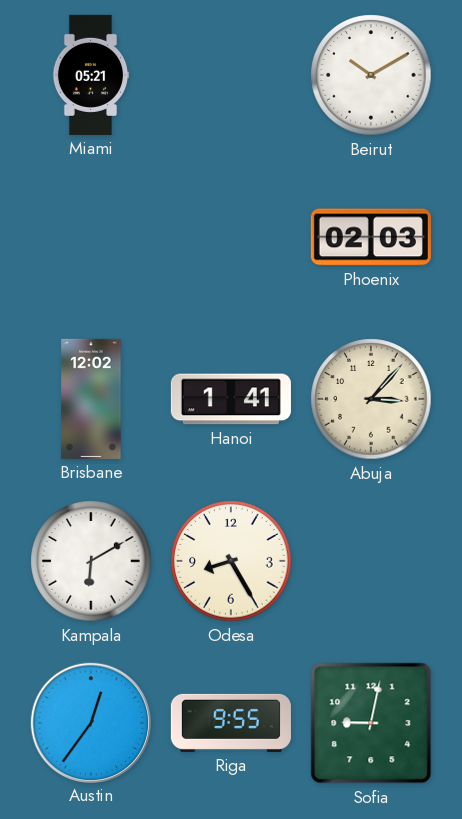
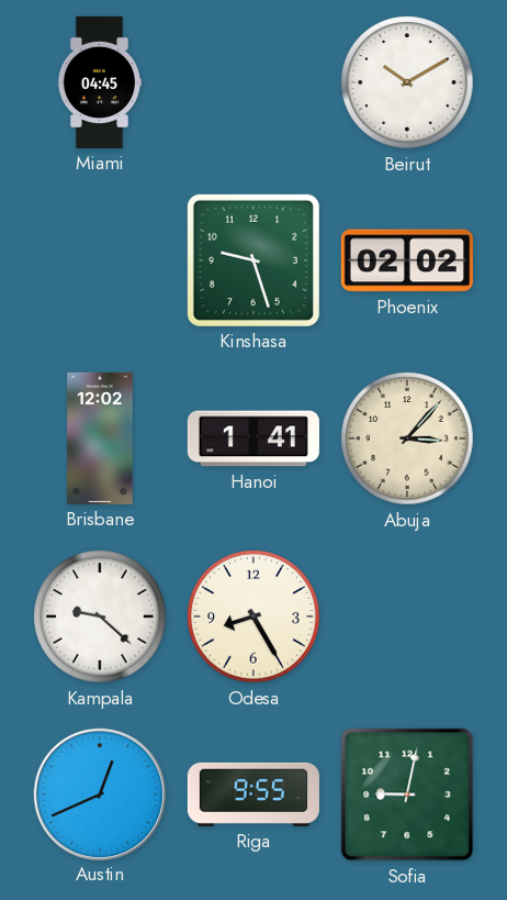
Miami: 05:21 -> 04:45 (100, 82)
Kinshasa: none -> 9:27 (253, 260)
Phoenix: 02:03 -> 02:02 (407, 260)
Kampala: 6:10 -> 9:22 (100, 616)
Austin: 12:36 -> 12:41 (99, 793)
